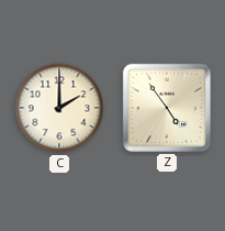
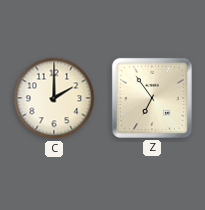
Z: 4:54 -> 6:54 (152, 98)
